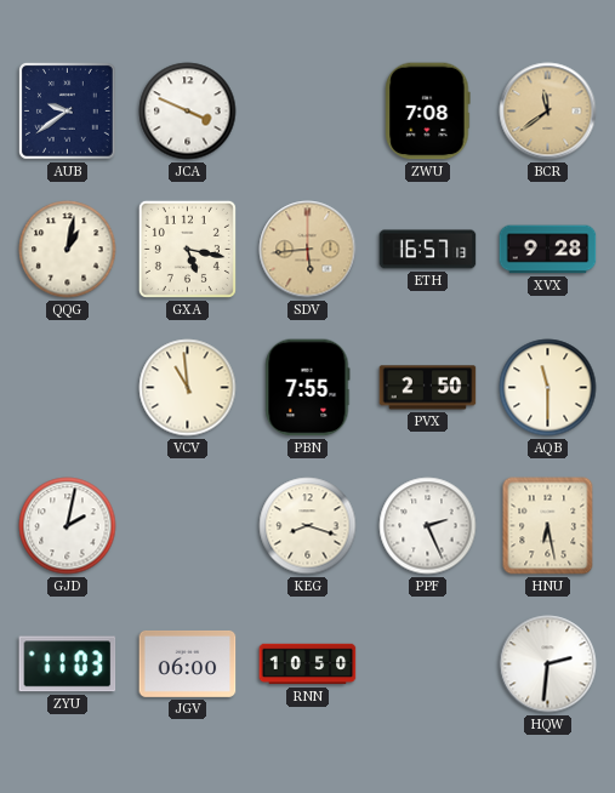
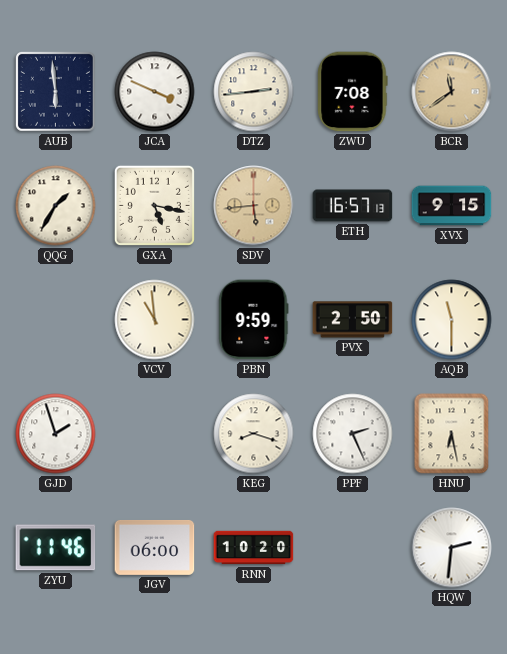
AUB: 9:39 -> 5:59 (55, 91)
DTZ: none -> 2:44 (254, 92)
QQG: 1:02 -> 1:35 (56, 206)
XVX: 9:28 -> 9:15 (452, 206)
PBN: 7:55 -> 9:59 (254, 320)
GJD: 2:02 -> 1:57 (56, 434)
ZYU: 11:03 -> 11:46 (56, 548)
RNN: 10:50 -> 10:20 (254, 548)
